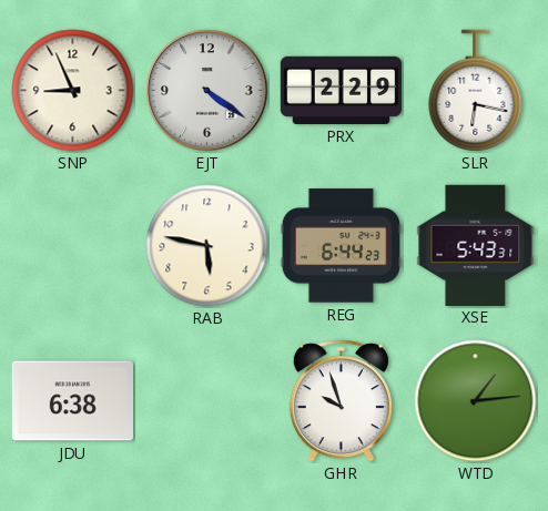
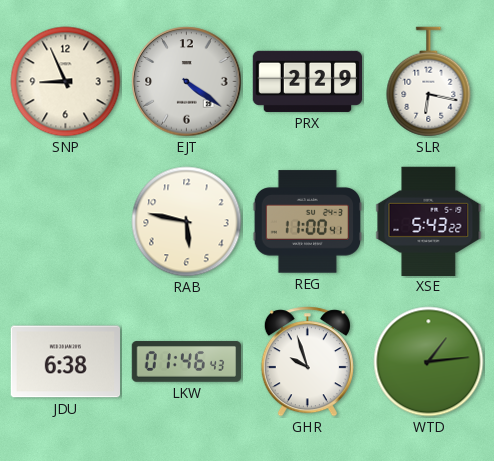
REG: 6:44 -> 11:00 (308, 222)
XSE: 5:43:31 -> 5:43:22 (429, 221)
LKW: none -> 01:46 (187, 362)
